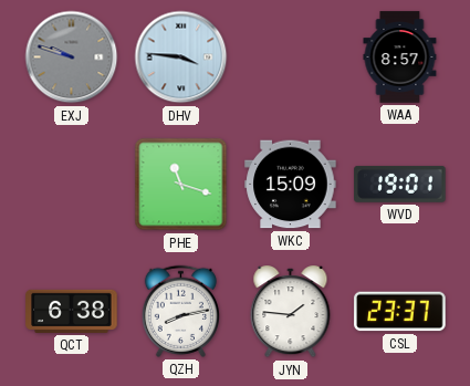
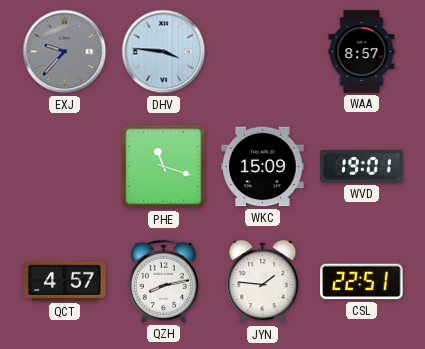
EXJ: 9:48 -> 9:37 (65, 52)
QCT: 6:38 -> 4:57 (65, 281)
CSL: 23:37 -> 22:51 (362, 282)
